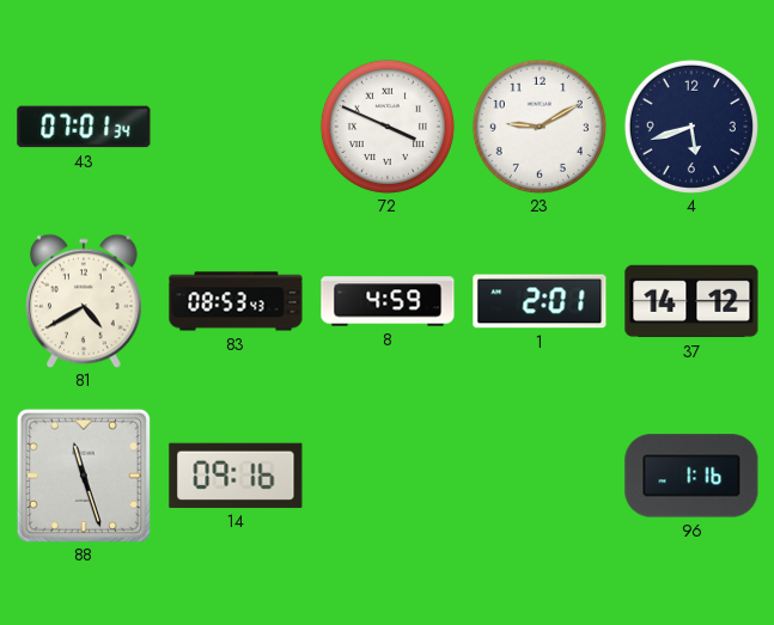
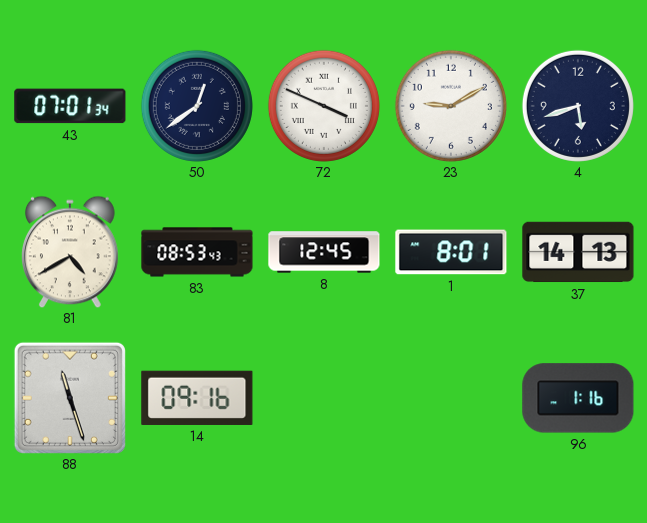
50: none -> 12:39 (197, 106)
8: 4:59 -> 12:45 (324, 252)
1: 2:01 -> 8:01 (451, 252)
37: 14:12 -> 14:13 (578, 252)
